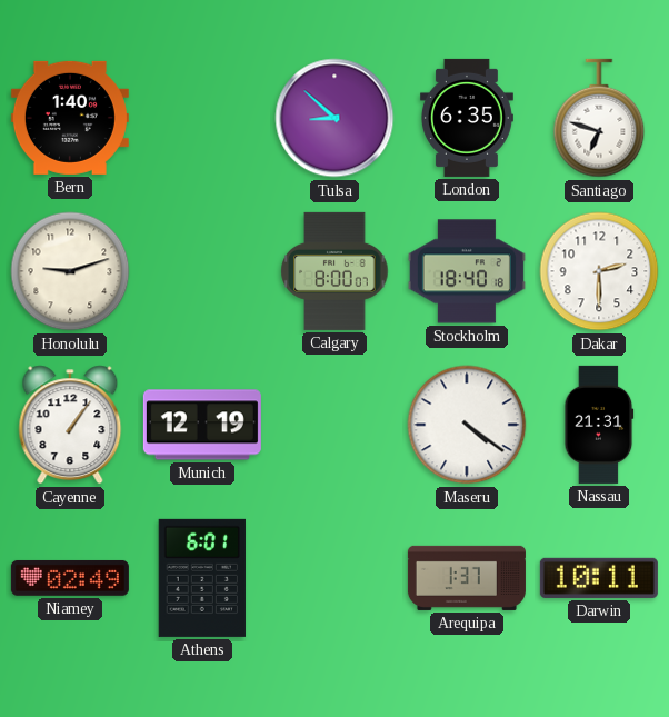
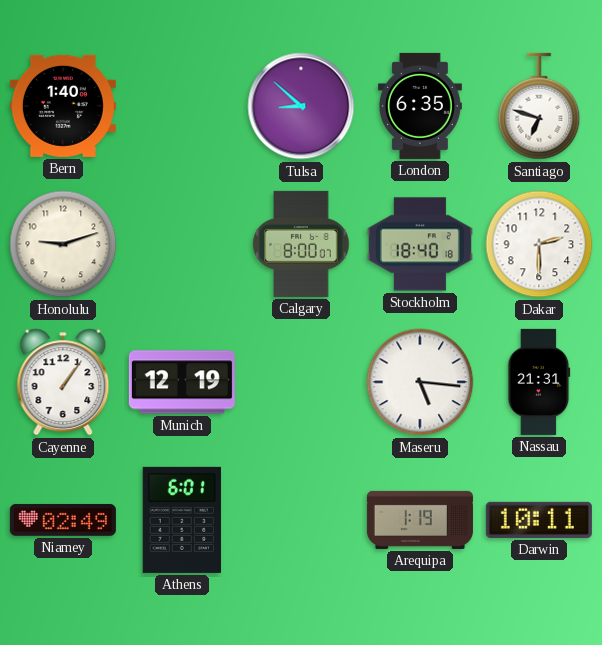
Maseru: 4:21 -> 5:16 (420, 382)
Arequipa: 1:37 -> 1:19 (420, 520)
